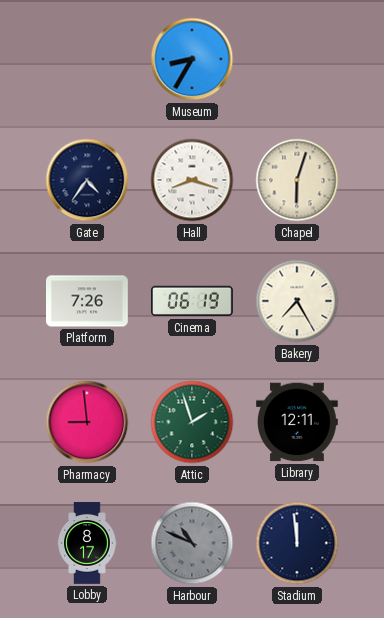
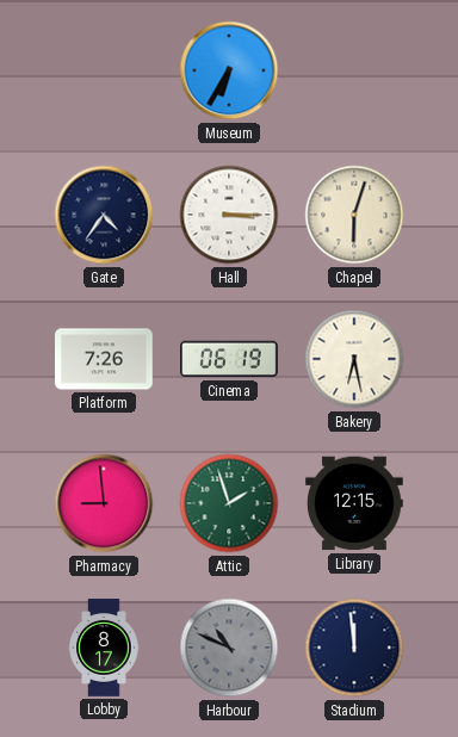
Museum: 8:35 -> 6:35 (229, 70)
Hall: 8:18 -> 3:15 (229, 215)
Bakery: 7:25 -> 6:28 (354, 359)
Library: 12:11 -> 12:15 (355, 503)
